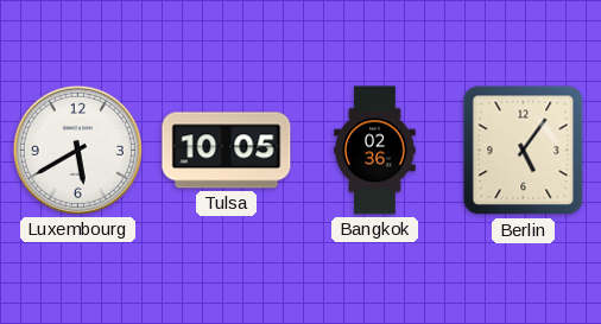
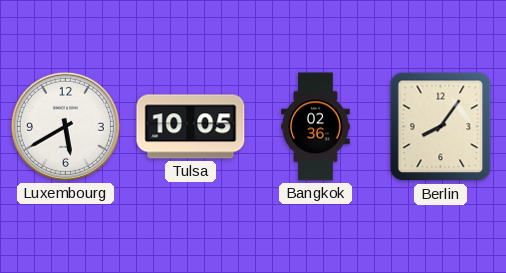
Berlin: 5:06 -> 8:06 (441, 127)
